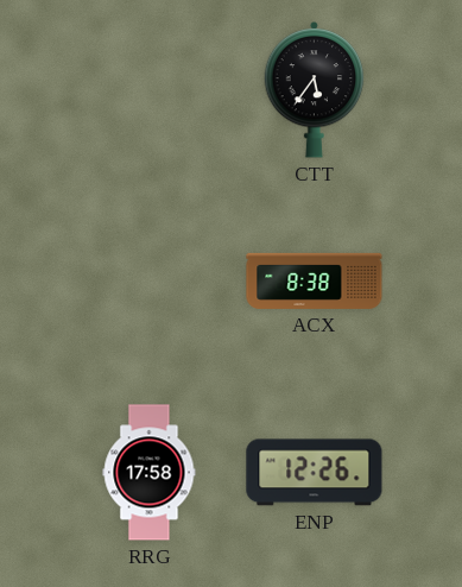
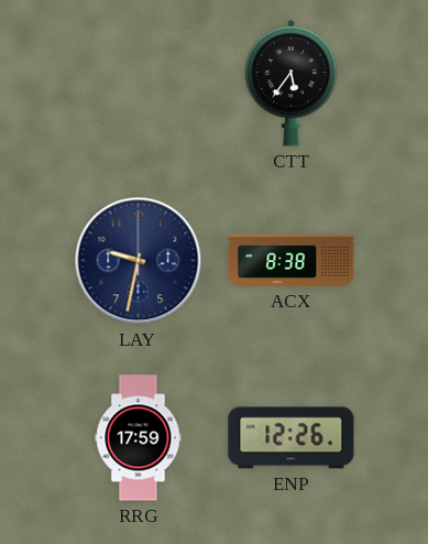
LAY: none -> 9:32 (139, 261)
RRG: 17:58 -> 17:59 (139, 438)
